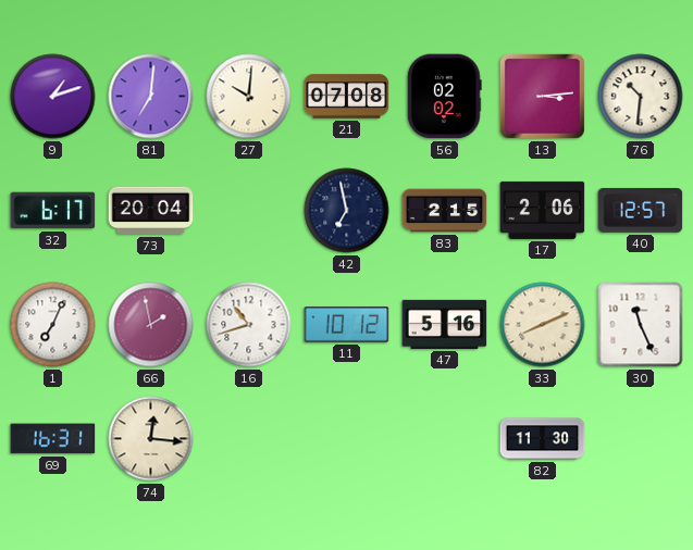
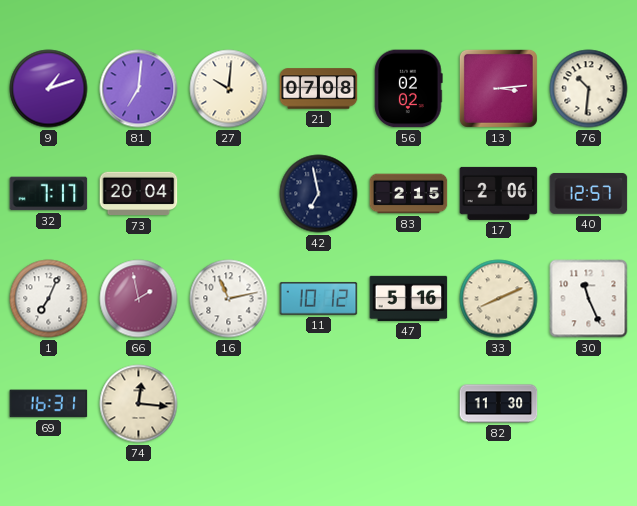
32: 6:17 -> 7:17 (49, 194)
16: 10:42 -> 11:13 (229, 299)
